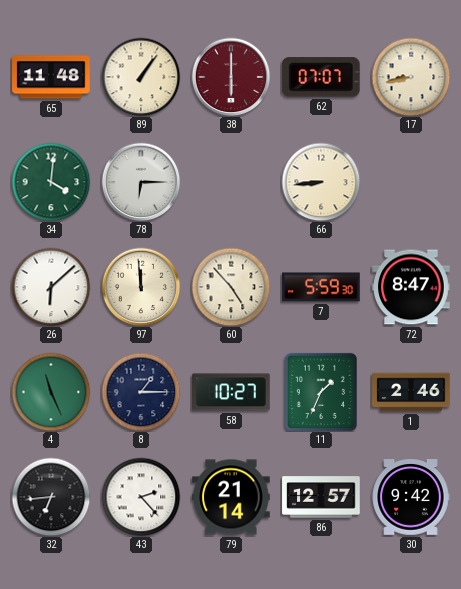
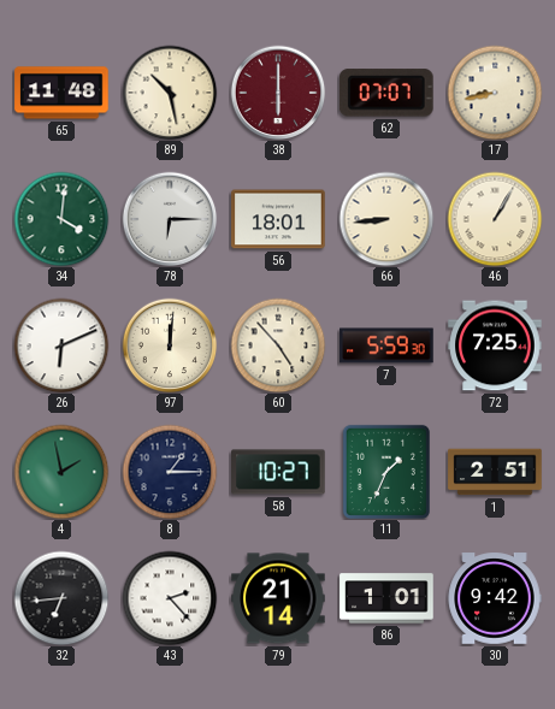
89: 1:06 -> 10:28 (170, 93)
56: none -> 18:01 (278, 219)
46: none -> 1:05 (495, 219)
26: 6:08 -> 6:11 (61, 345)
97: 11:59 -> 12:01 (170, 345)
72: 8:47 -> 7:25 (495, 345)
4: 11:26 -> 1:58 (61, 472)
1: 2:46 -> 2:51 (495, 472)
86: 12:57 -> 1:01 (386, 598)
